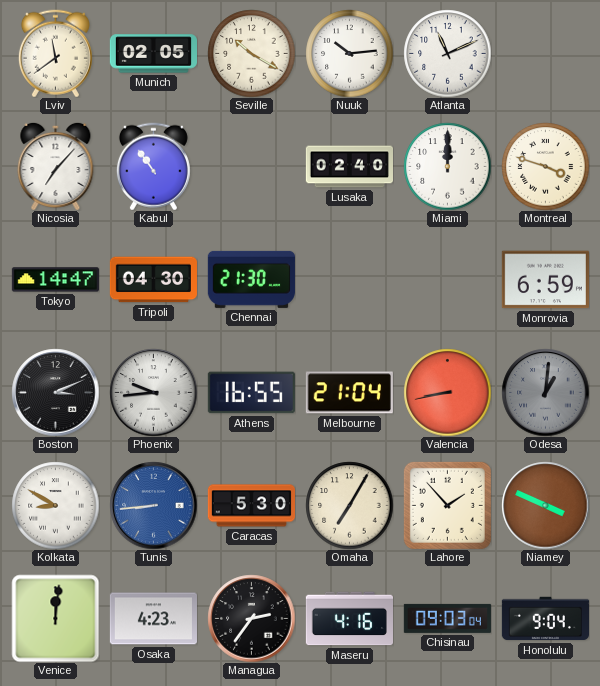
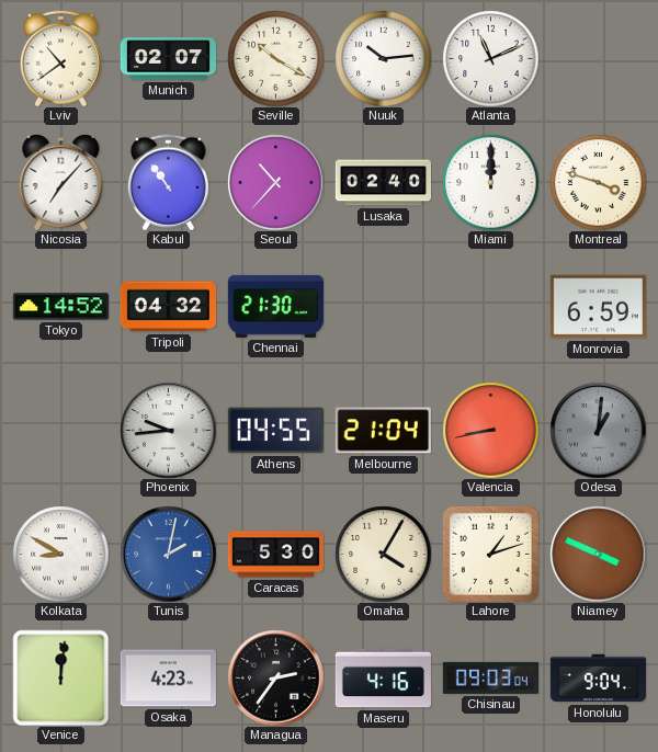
Lviv: 11:39 -> 10:39 (60, 58)
Munich: 02:05 -> 02:07 (168, 59)
Seoul: none -> 10:37 (275, 182)
Tokyo: 14:47 -> 14:52 (60, 307)
Tripoli: 04:30 -> 04:32 (168, 307)
Boston: 3:11 -> none (55, 392)
Athens: 16:55 -> 04:55 (275, 431)
Tunis: 8:44 -> 2:02 (168, 554)
Omaha: 7:05 -> 4:05 (383, 554)
Lahore: 1:53 -> 1:12 (490, 554)
